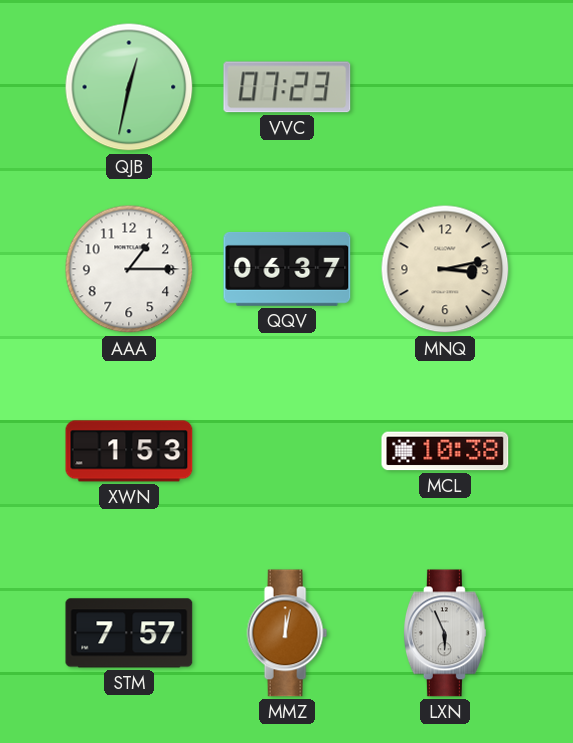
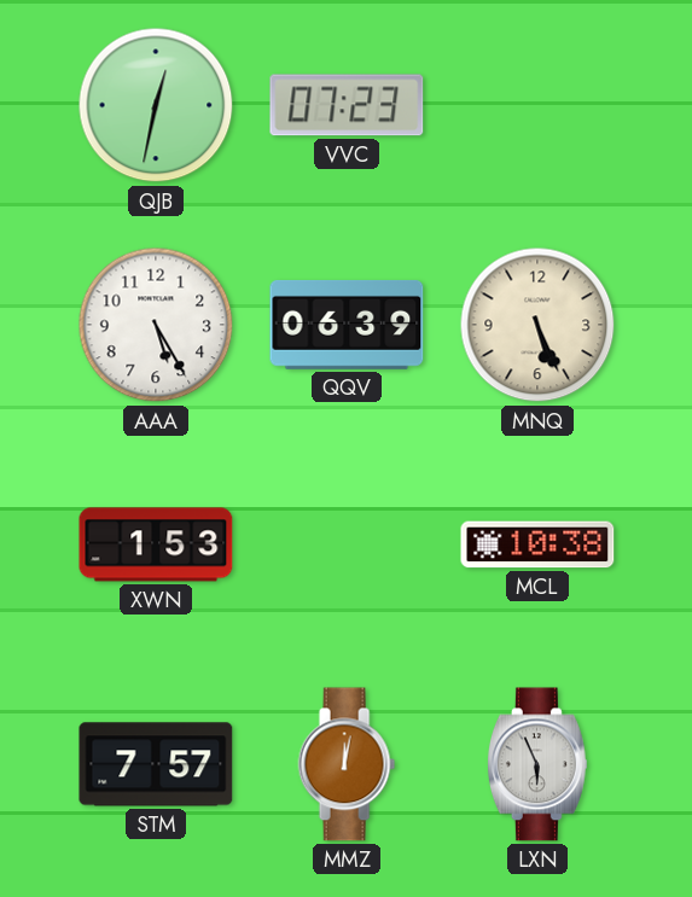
AAA: 1:15 -> 5:25 (156, 325)
QQV: 06:37 -> 06:39 (347, 325)
MNQ: 3:13 -> 5:26 (537, 325)
